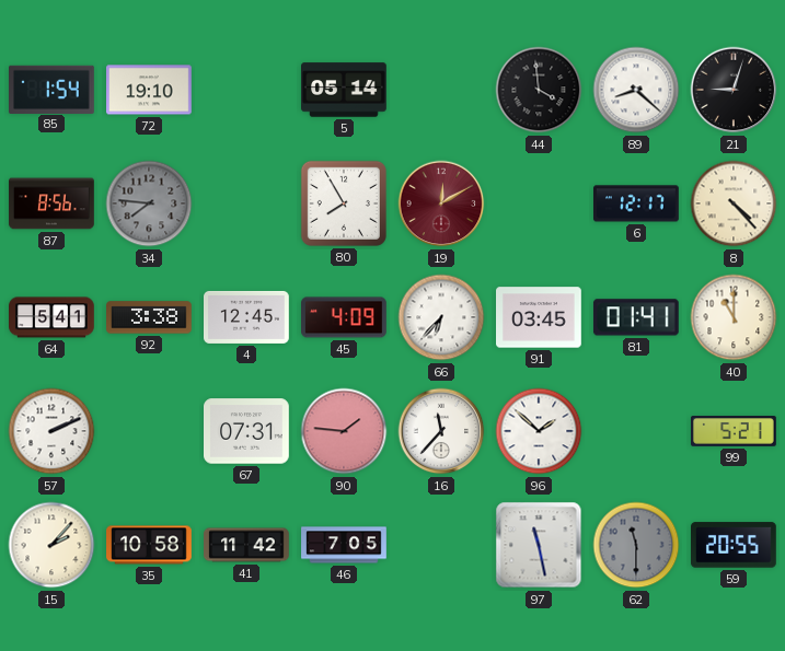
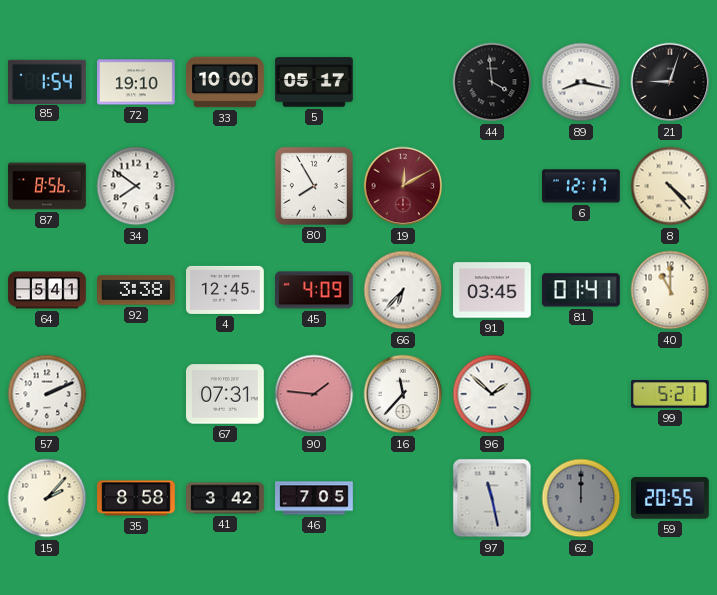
33: none -> 10:00 (225, 82)
5: 05:14 -> 05:17 (314, 82)
89: 8:22 -> 8:17 (581, 82)
34: 7:46 -> 7:51 (136, 186)
34 dial: grey -> white (136, 186)
35: 10:58 -> 8:58 (136, 498)
41: 11:42 -> 3:42 (225, 498)
62: 11:30 -> 12:00 (581, 498)
